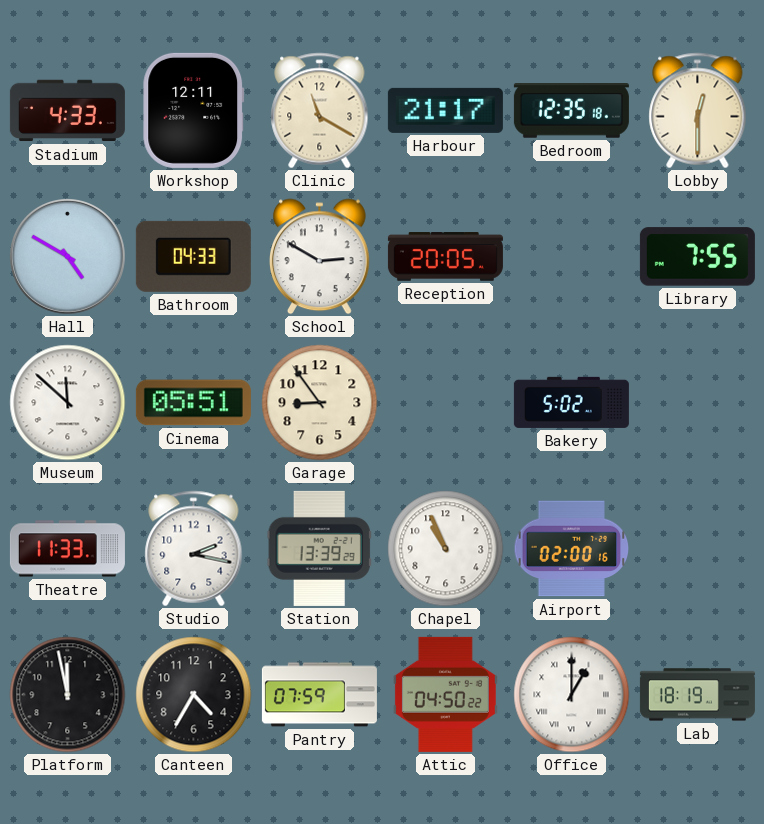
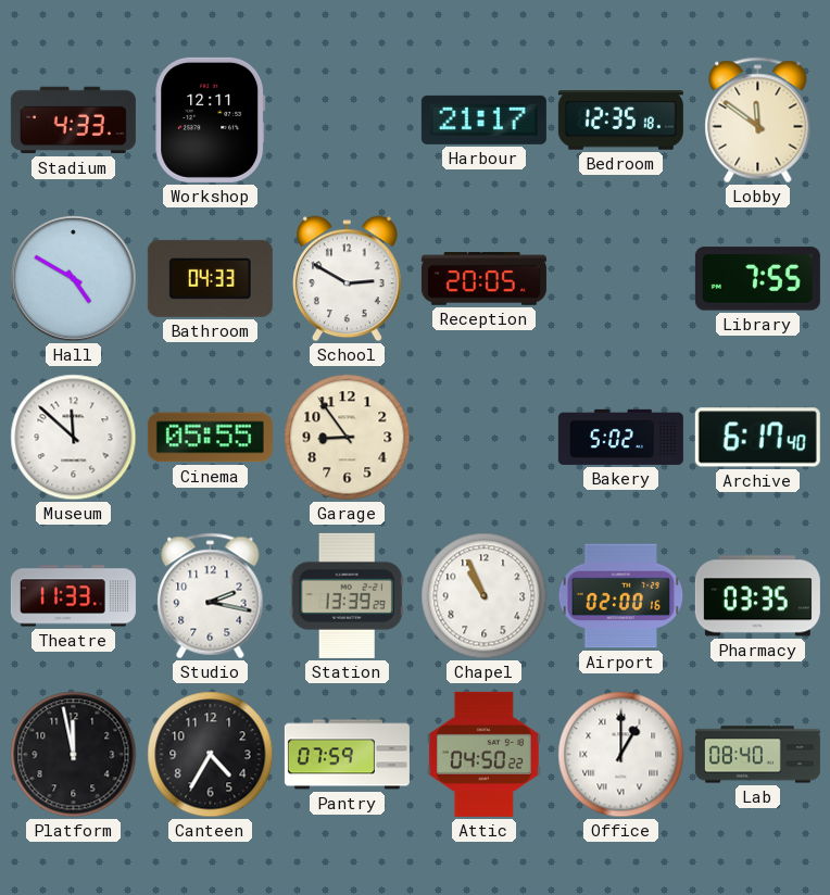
Clinic: 11:20 -> none (320, 111)
Lobby: 12:30 -> 11:51 (758, 121)
Cinema: 05:51 -> 05:55 (210, 438)
Archive: none -> 6:17 (757, 438)
Pharmacy: none -> 03:35 (757, 596)
Lab: 18:19 -> 08:40 (757, 755)
